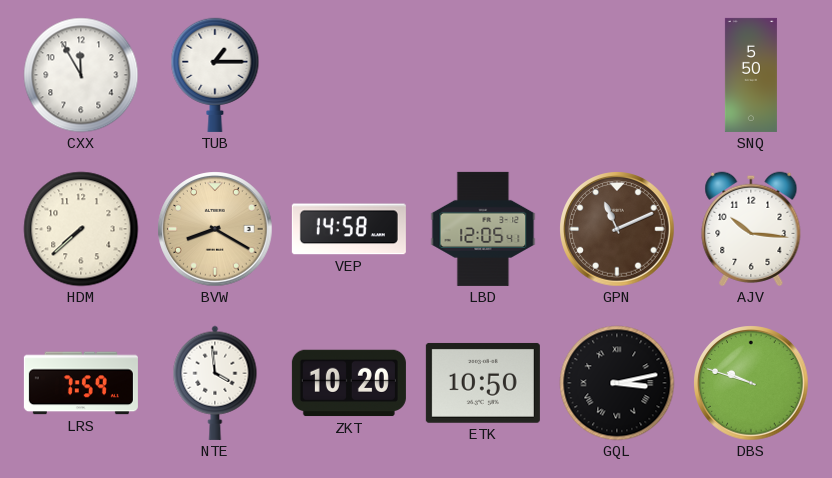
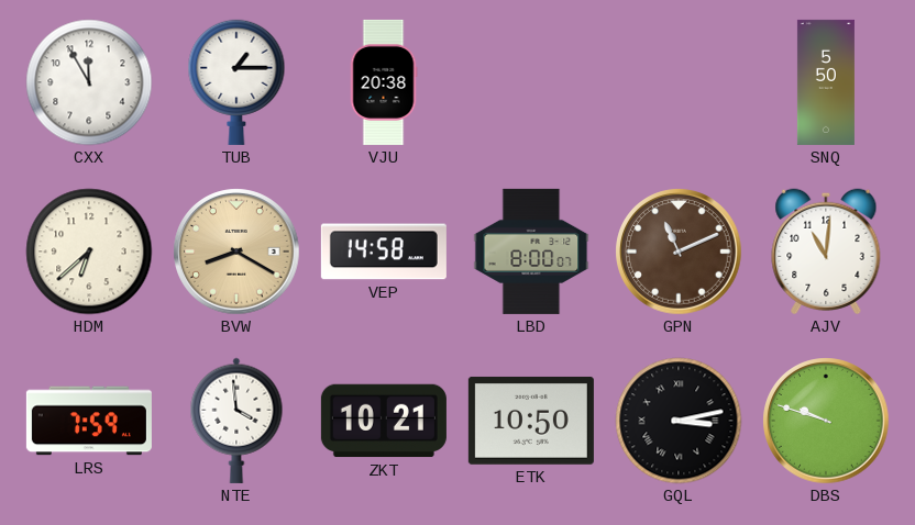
VJU: none -> 20:38 (384, 82)
HDM: 7:38 -> 6:38 (89, 252)
LBD: 12:05 -> 8:00 (531, 252)
AJV: 10:16 -> 11:01 (826, 252)
ZKT: 10:20 -> 10:21 (384, 421)
